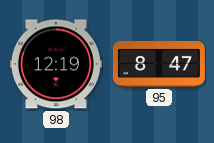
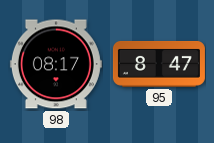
98: 12:19 -> 08:17 (56, 64)
